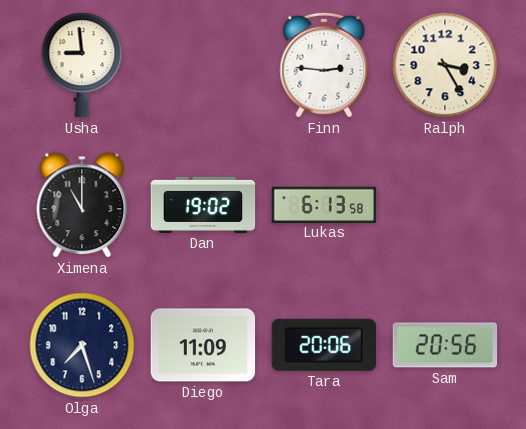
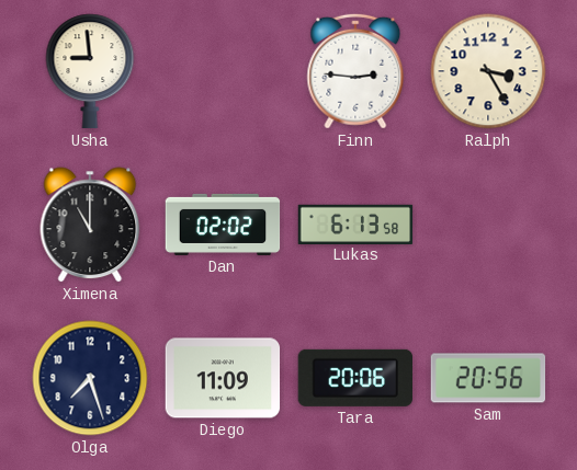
Dan: 19:02 -> 02:02 (223, 225)
